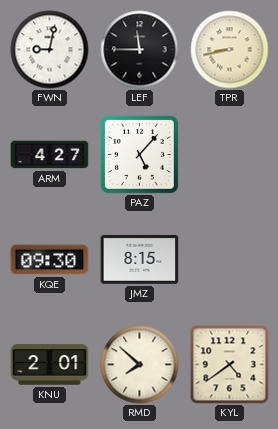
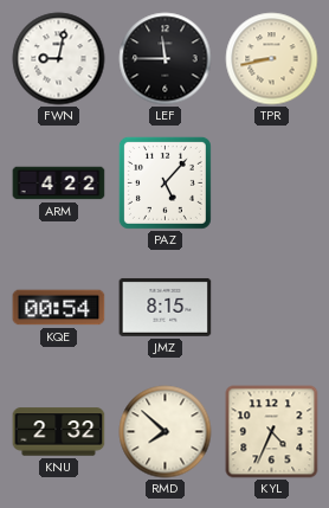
ARM: 4:27 -> 4:22 (59, 184)
KQE: 09:30 -> 00:54 (59, 308)
KNU: 2:01 -> 2:32 (59, 432)
KYL: 4:39 -> 4:34 (272, 432)
